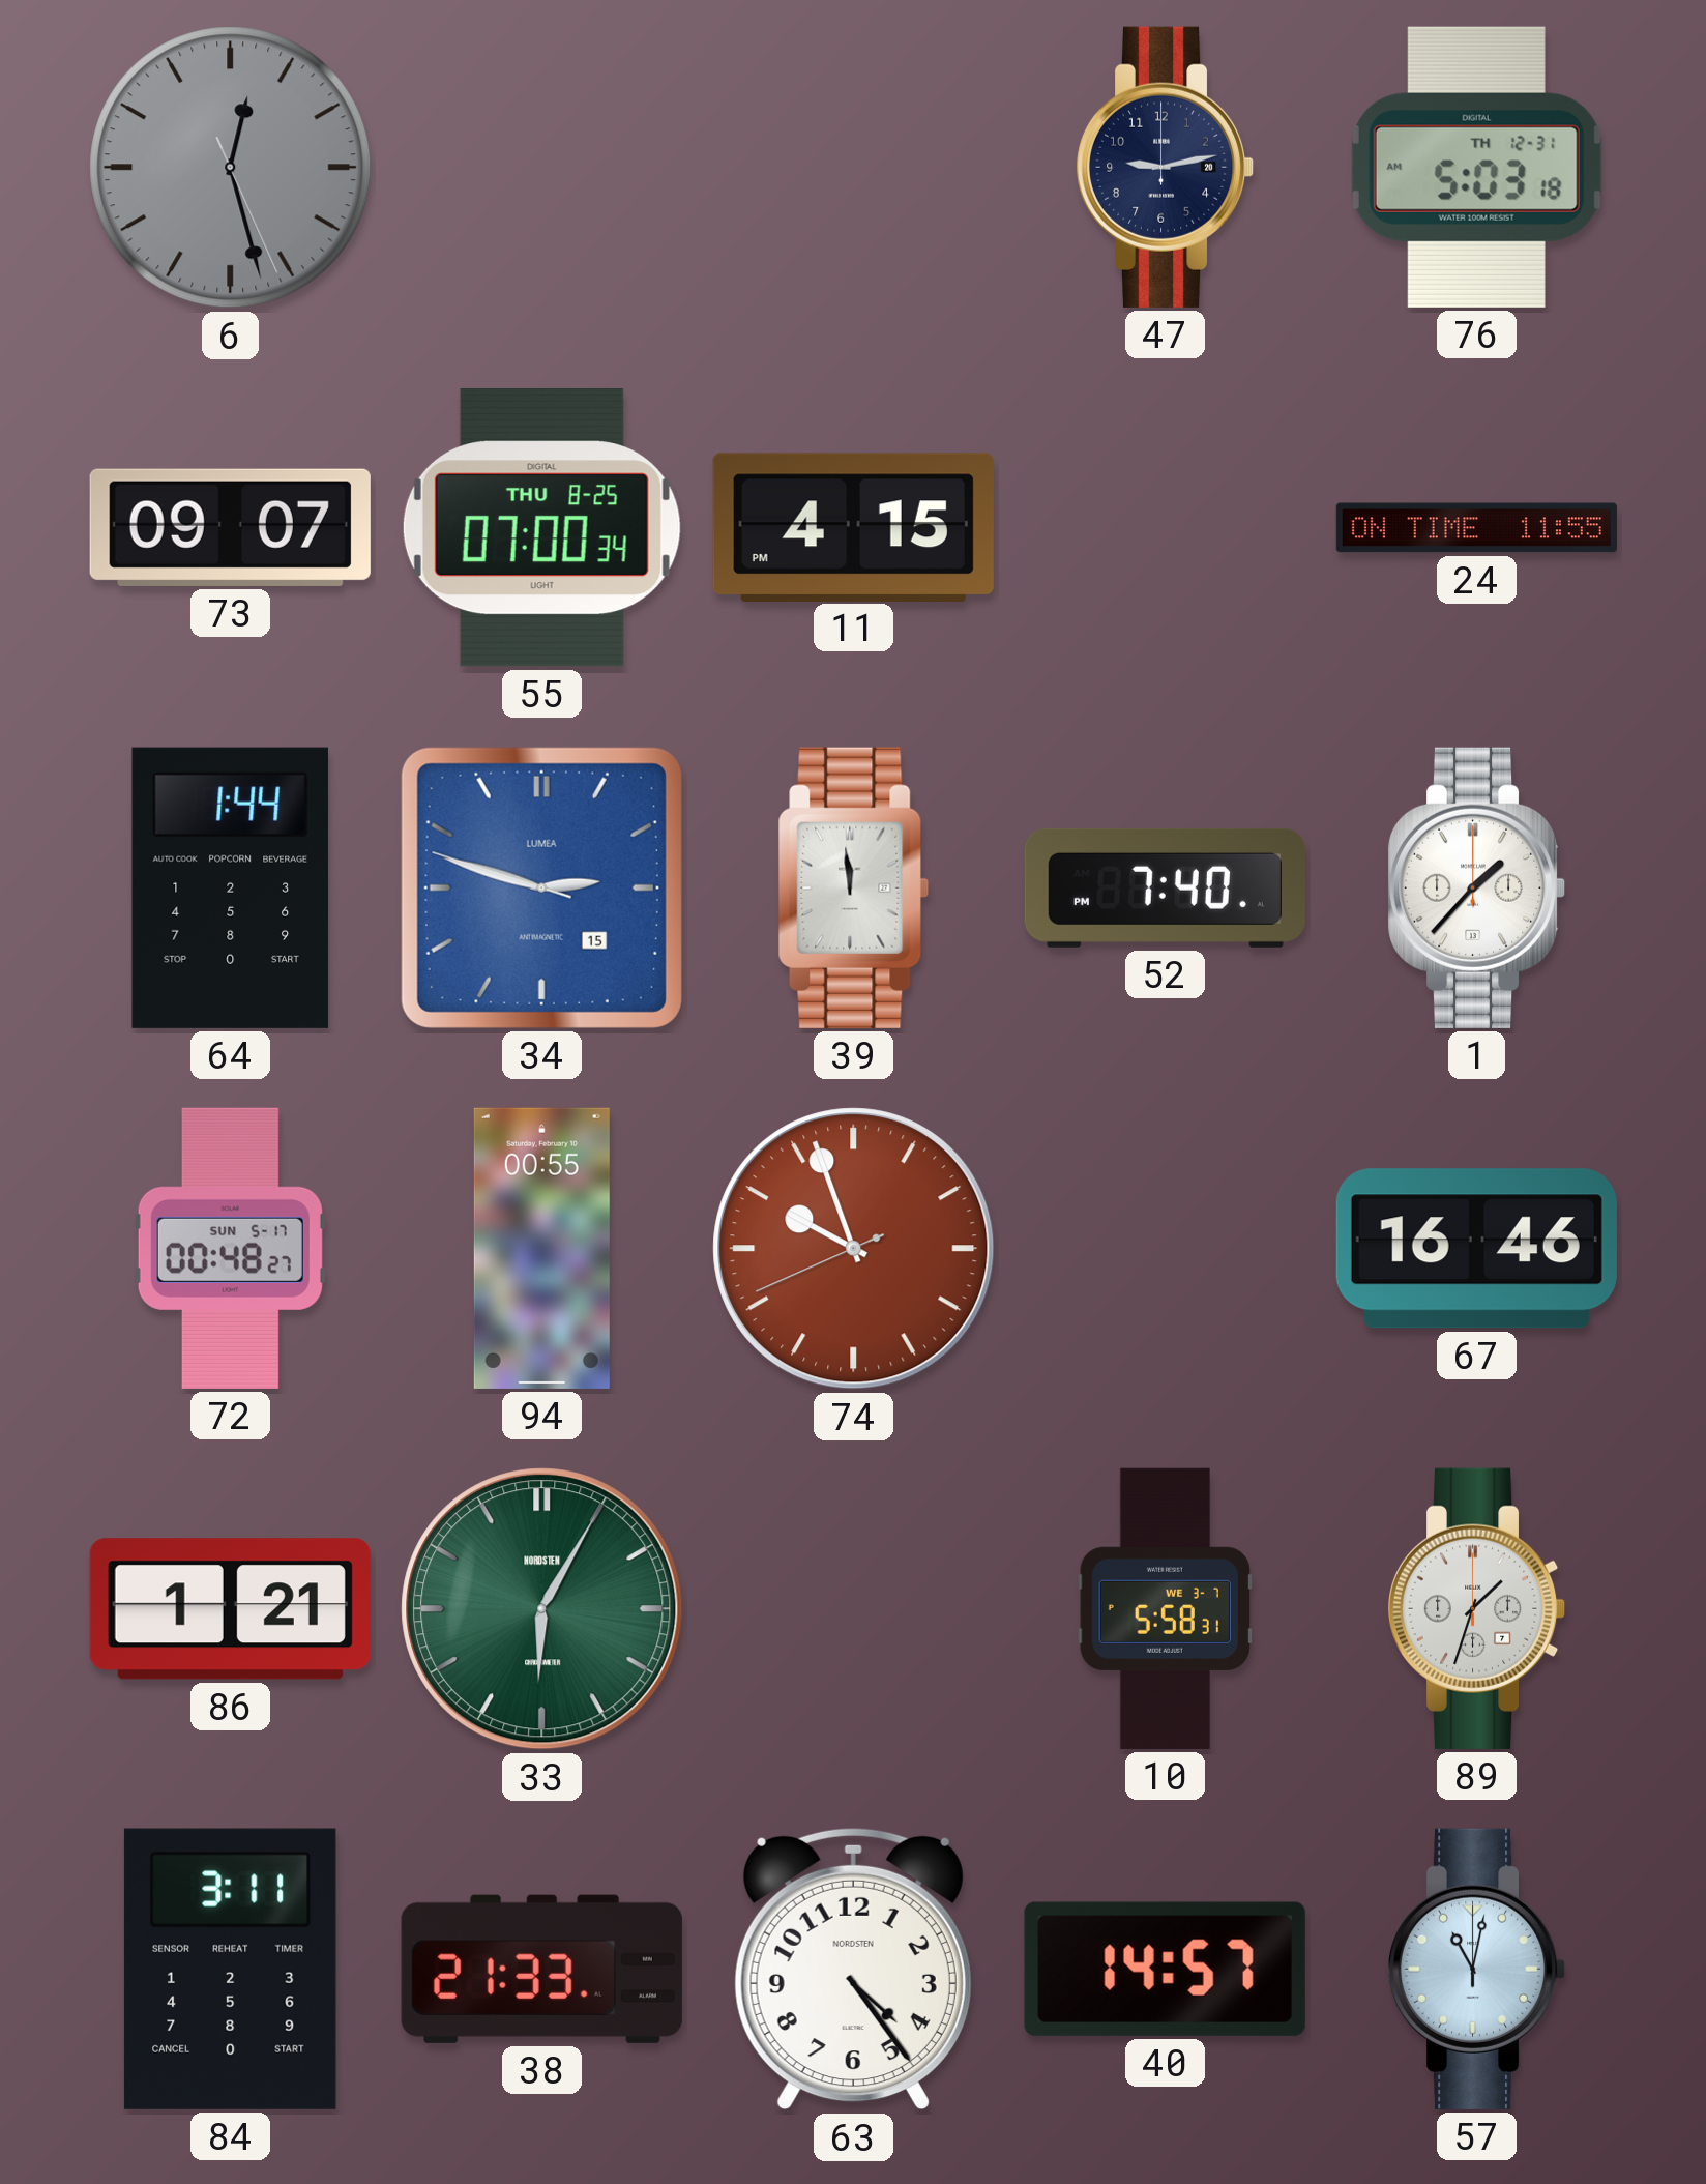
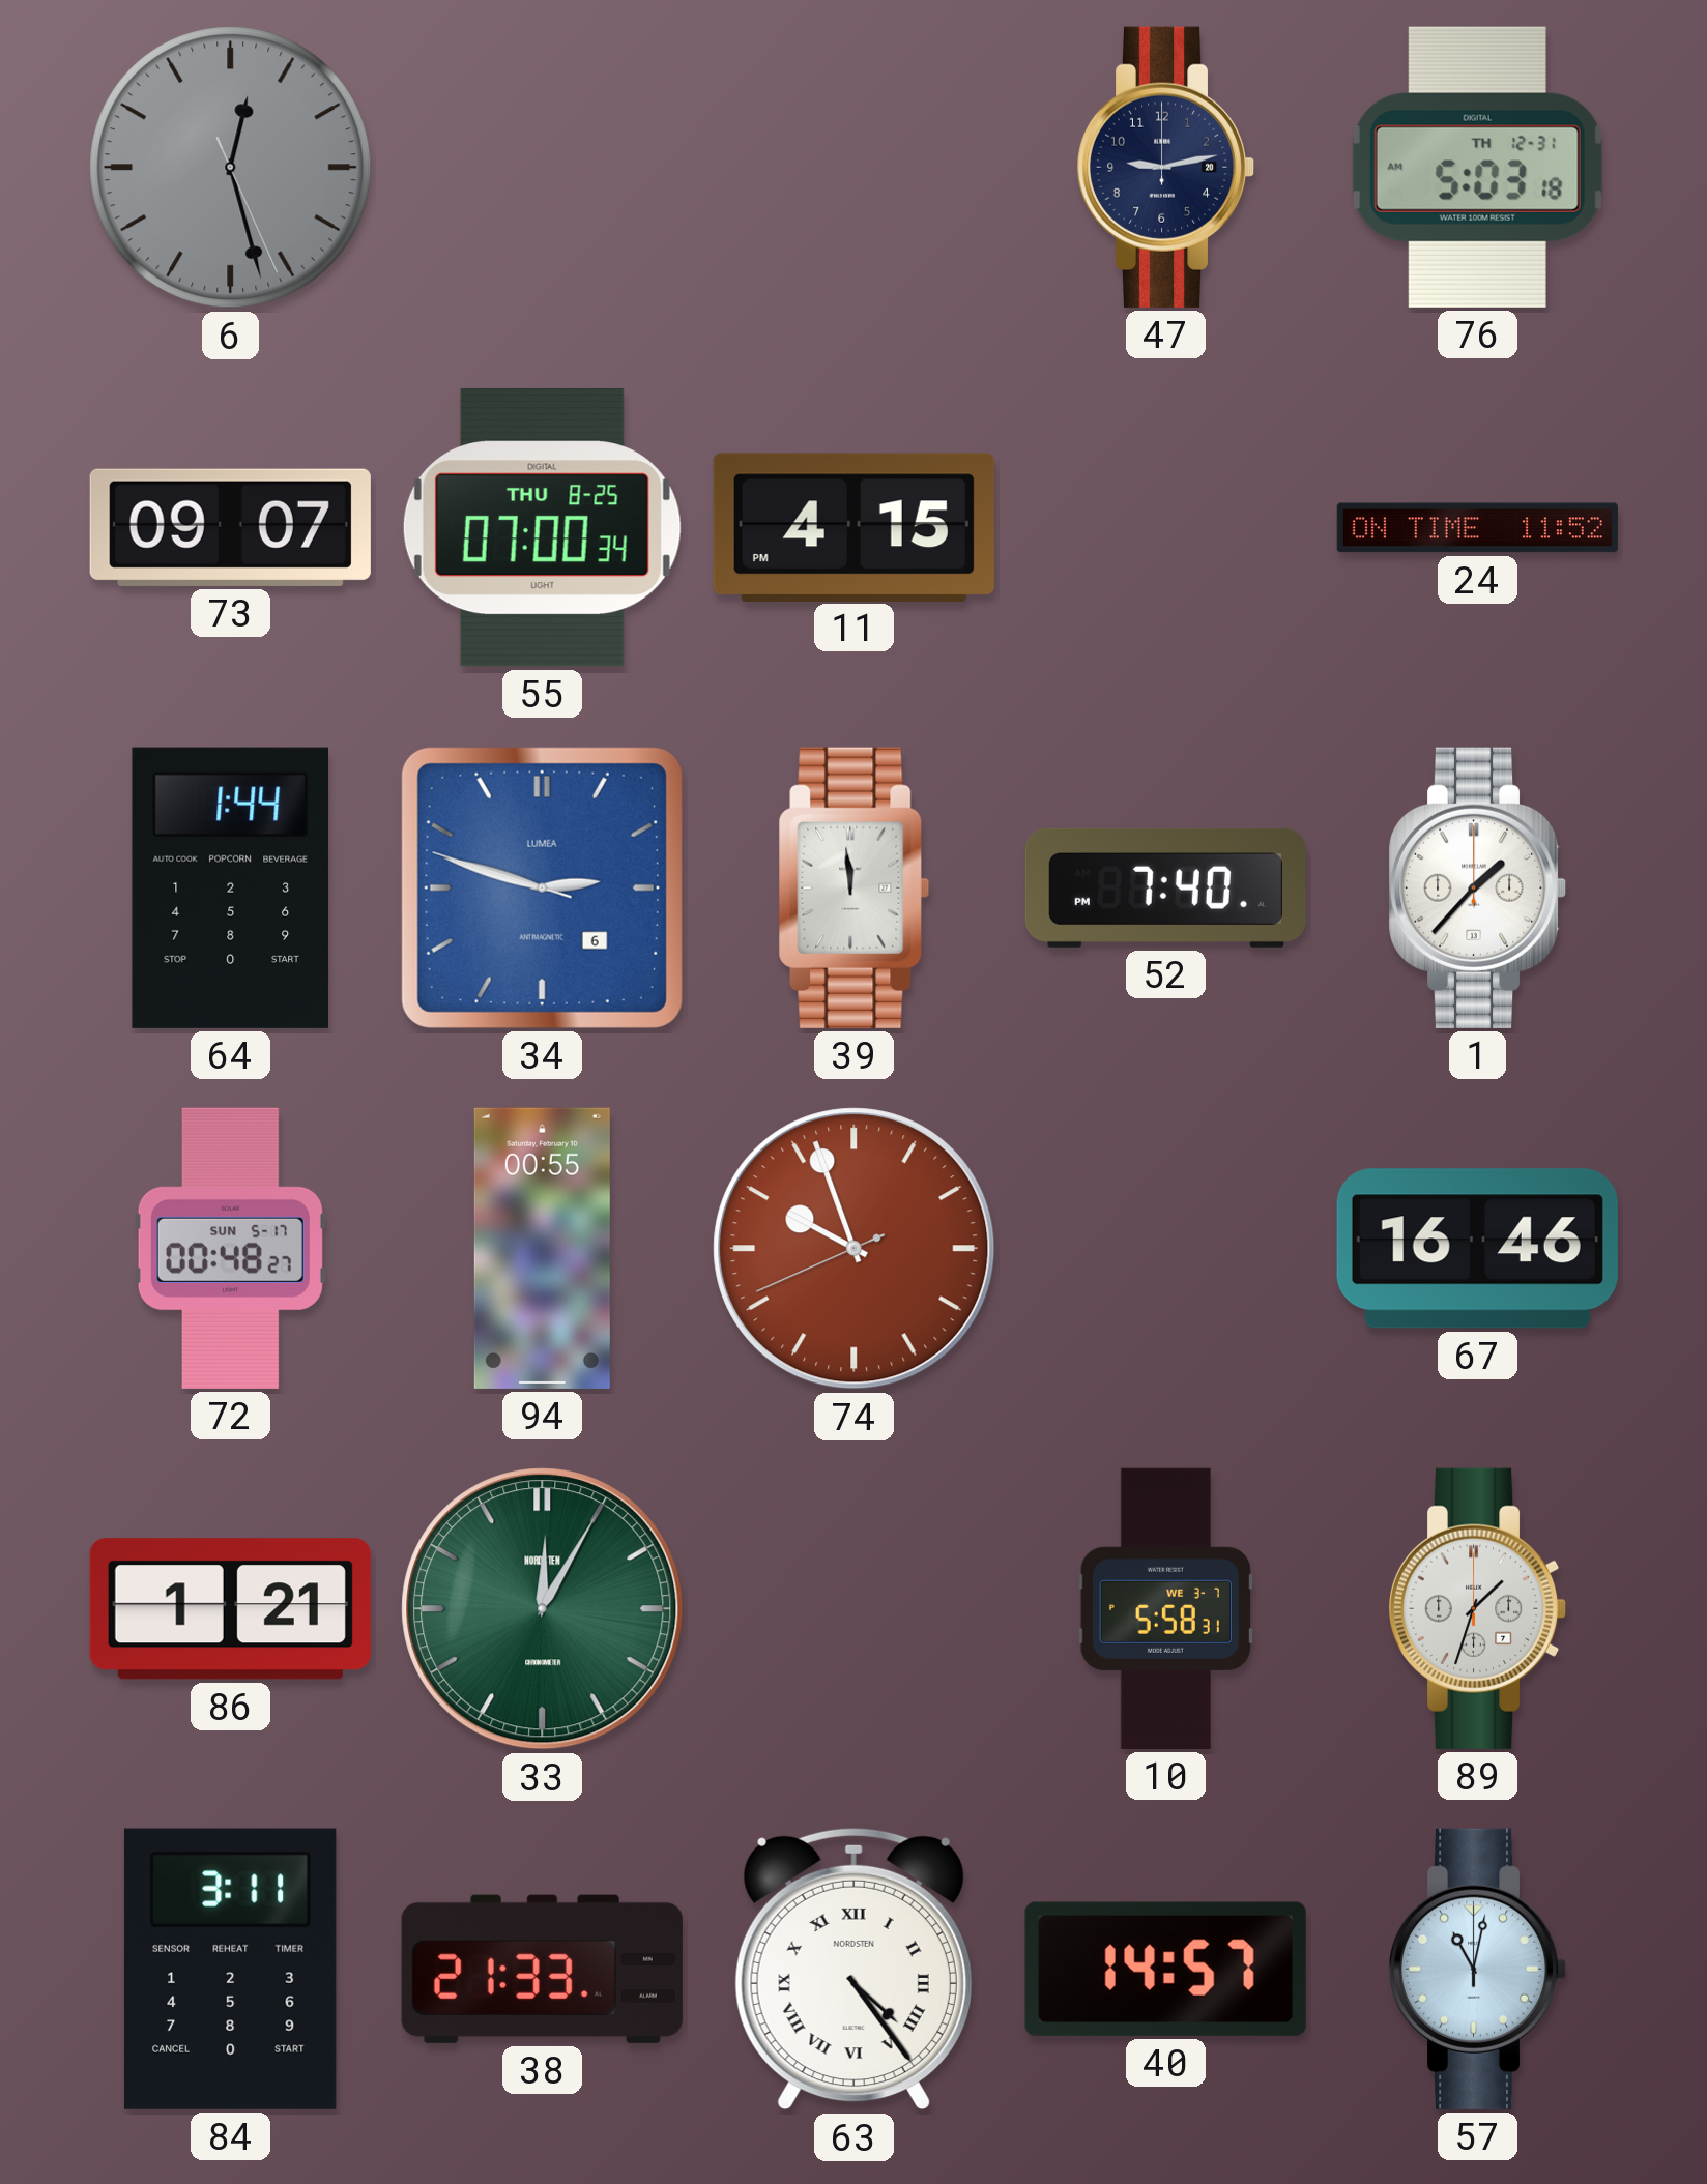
24: 11:55 -> 11:52 (1477, 528)
34 date: 15 -> 6 (542, 887)
33: 6:05 -> 12:05 (543, 1609)
63 numerals: Arabic -> Roman (853, 1969)
